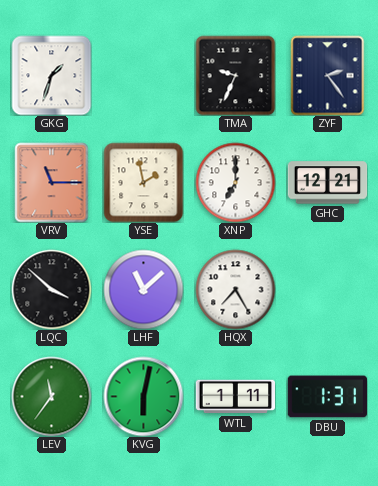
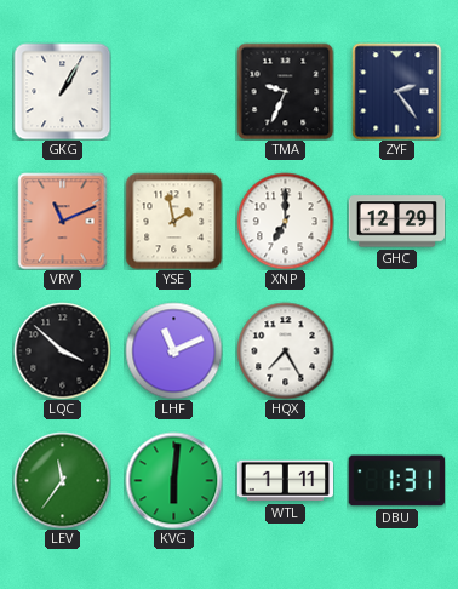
GKG: 1:33 -> 1:05 (62, 91)
VRV: 11:15 -> 11:11 (63, 221)
GHC: 12:21 -> 12:29 (396, 222)
LHF: 11:08 -> 11:11 (173, 350)
KVG: 6:02 -> 6:01 (173, 480)
